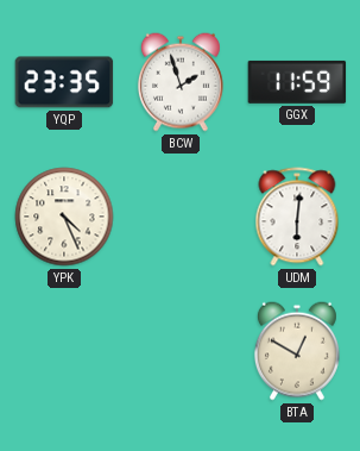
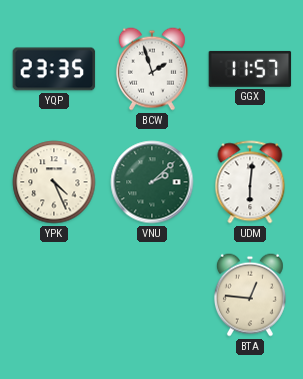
GGX: 11:59 -> 11:57 (250, 69)
VNU: none -> 2:08 (152, 182)
BTA: 12:50 -> 12:46 (250, 295)
